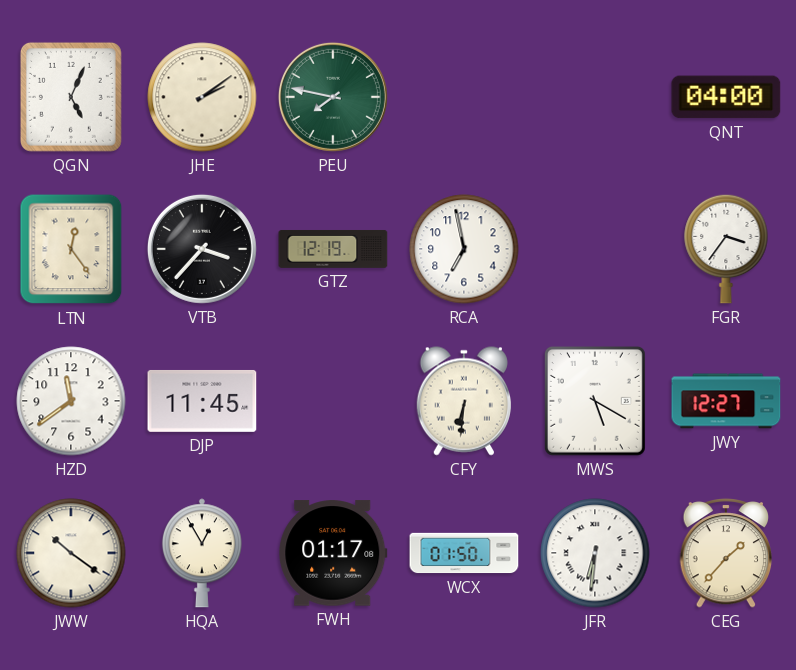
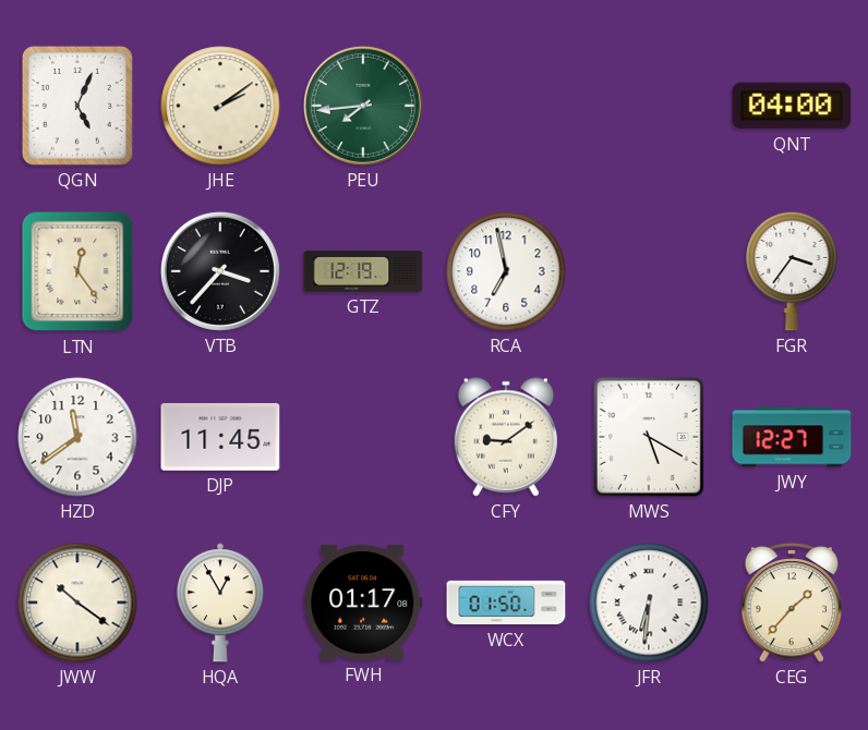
PEU: 7:47 -> 7:44 (363, 106)
CFY: 6:31 -> 9:09 (506, 437)
